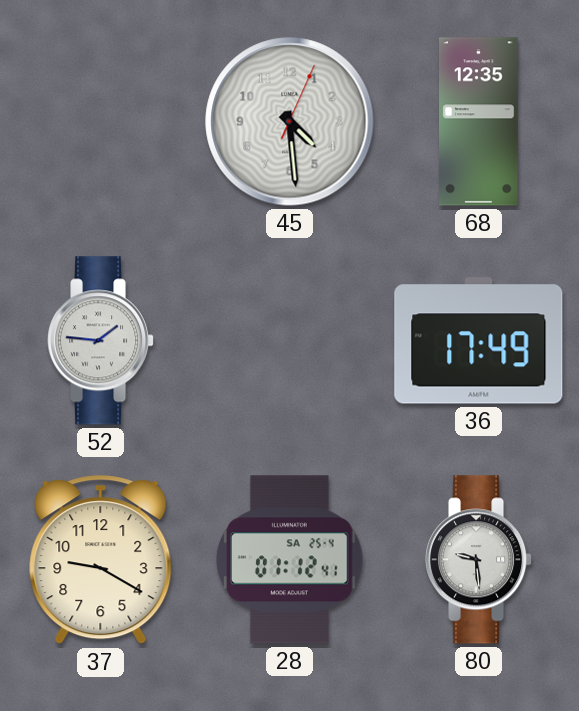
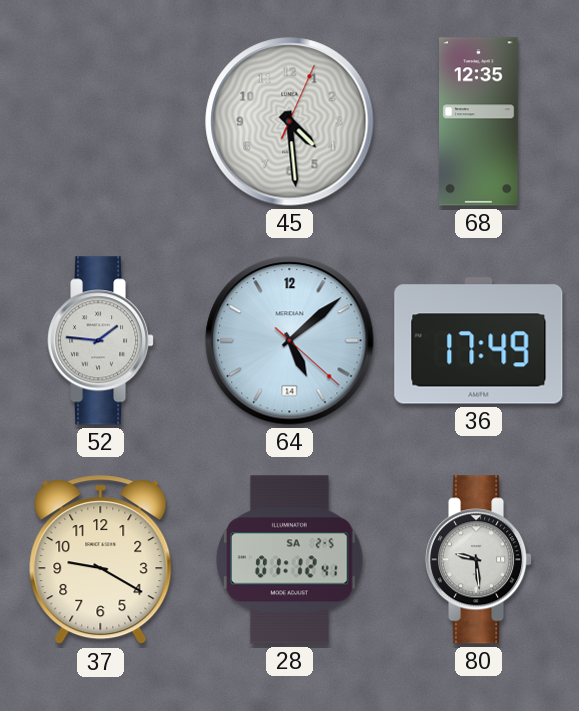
64: none -> 5:08 (290, 341)
28 date: SA 25-4 -> SA 2-5 (290, 560)
